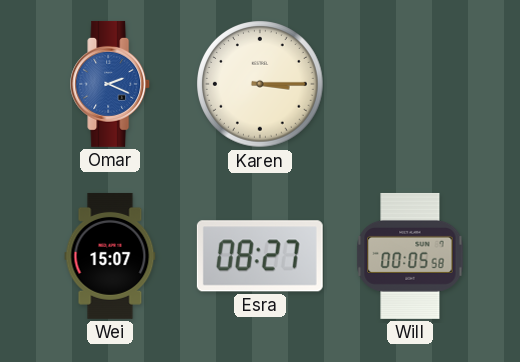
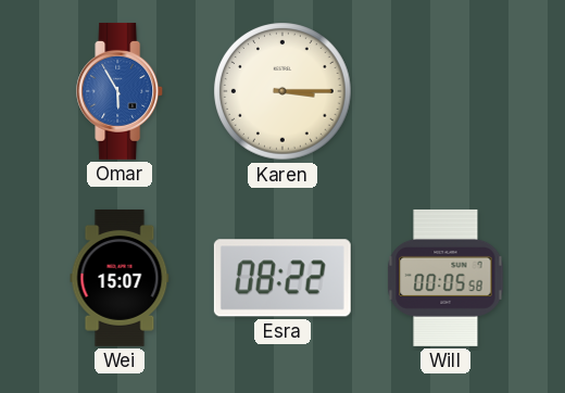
Omar: 2:19 -> 5:55 (121, 91)
Esra: 08:27 -> 08:22 (282, 278)
